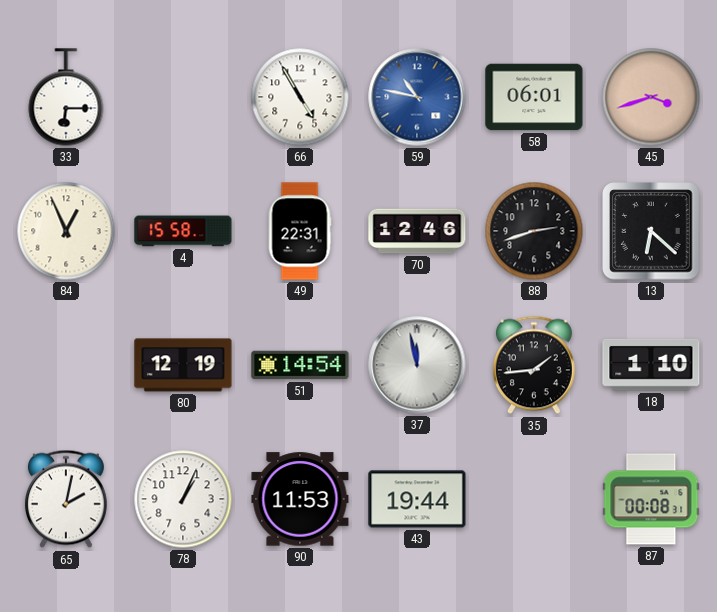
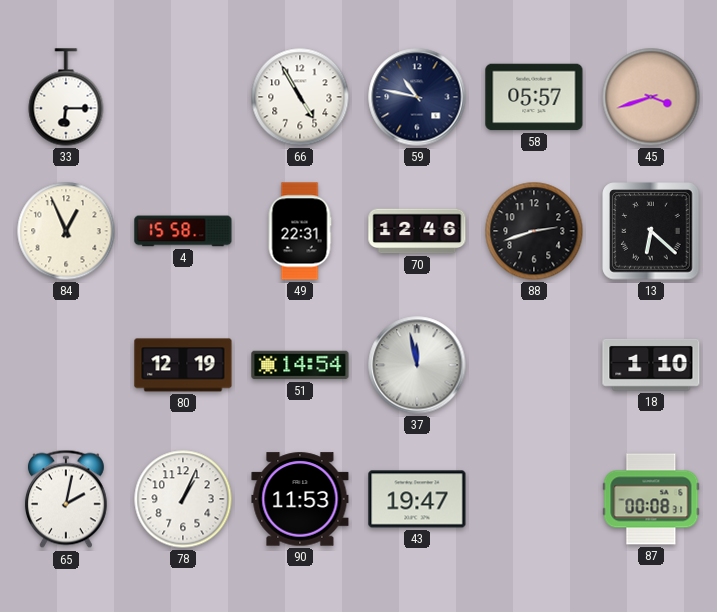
59 dial: blue -> navy (417, 97)
58: 06:01 -> 05:57 (534, 97)
35: 1:44 -> none (534, 365)
43: 19:44 -> 19:47 (417, 499)
